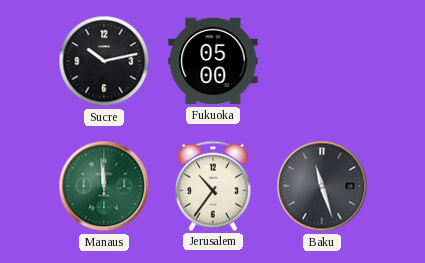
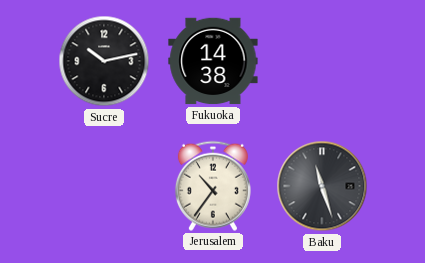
Fukuoka: 05:00 -> 14:38 (213, 61)
Manaus: 11:59 -> none (104, 186)
